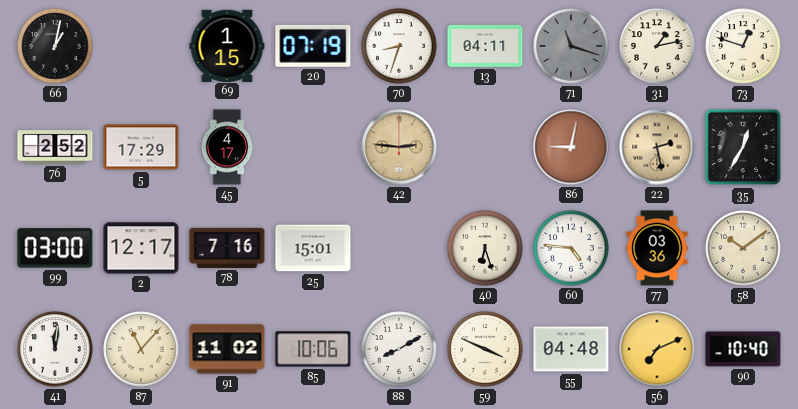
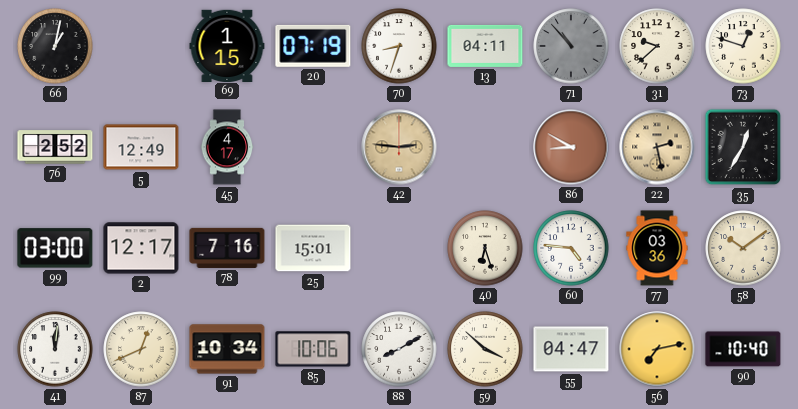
71: 11:18 -> 10:53 (571, 46)
31: 1:13 -> 9:38 (657, 46)
5: 17:29 -> 12:49 (141, 147)
86: 9:02 -> 8:50 (571, 147)
87: 11:07 -> 12:41 (141, 349)
91: 11:02 -> 10:34 (227, 349)
59: 3:49 -> 3:52 (485, 349)
55: 04:48 -> 04:47 (571, 349)
56: 7:11 -> 7:13 (657, 349)
